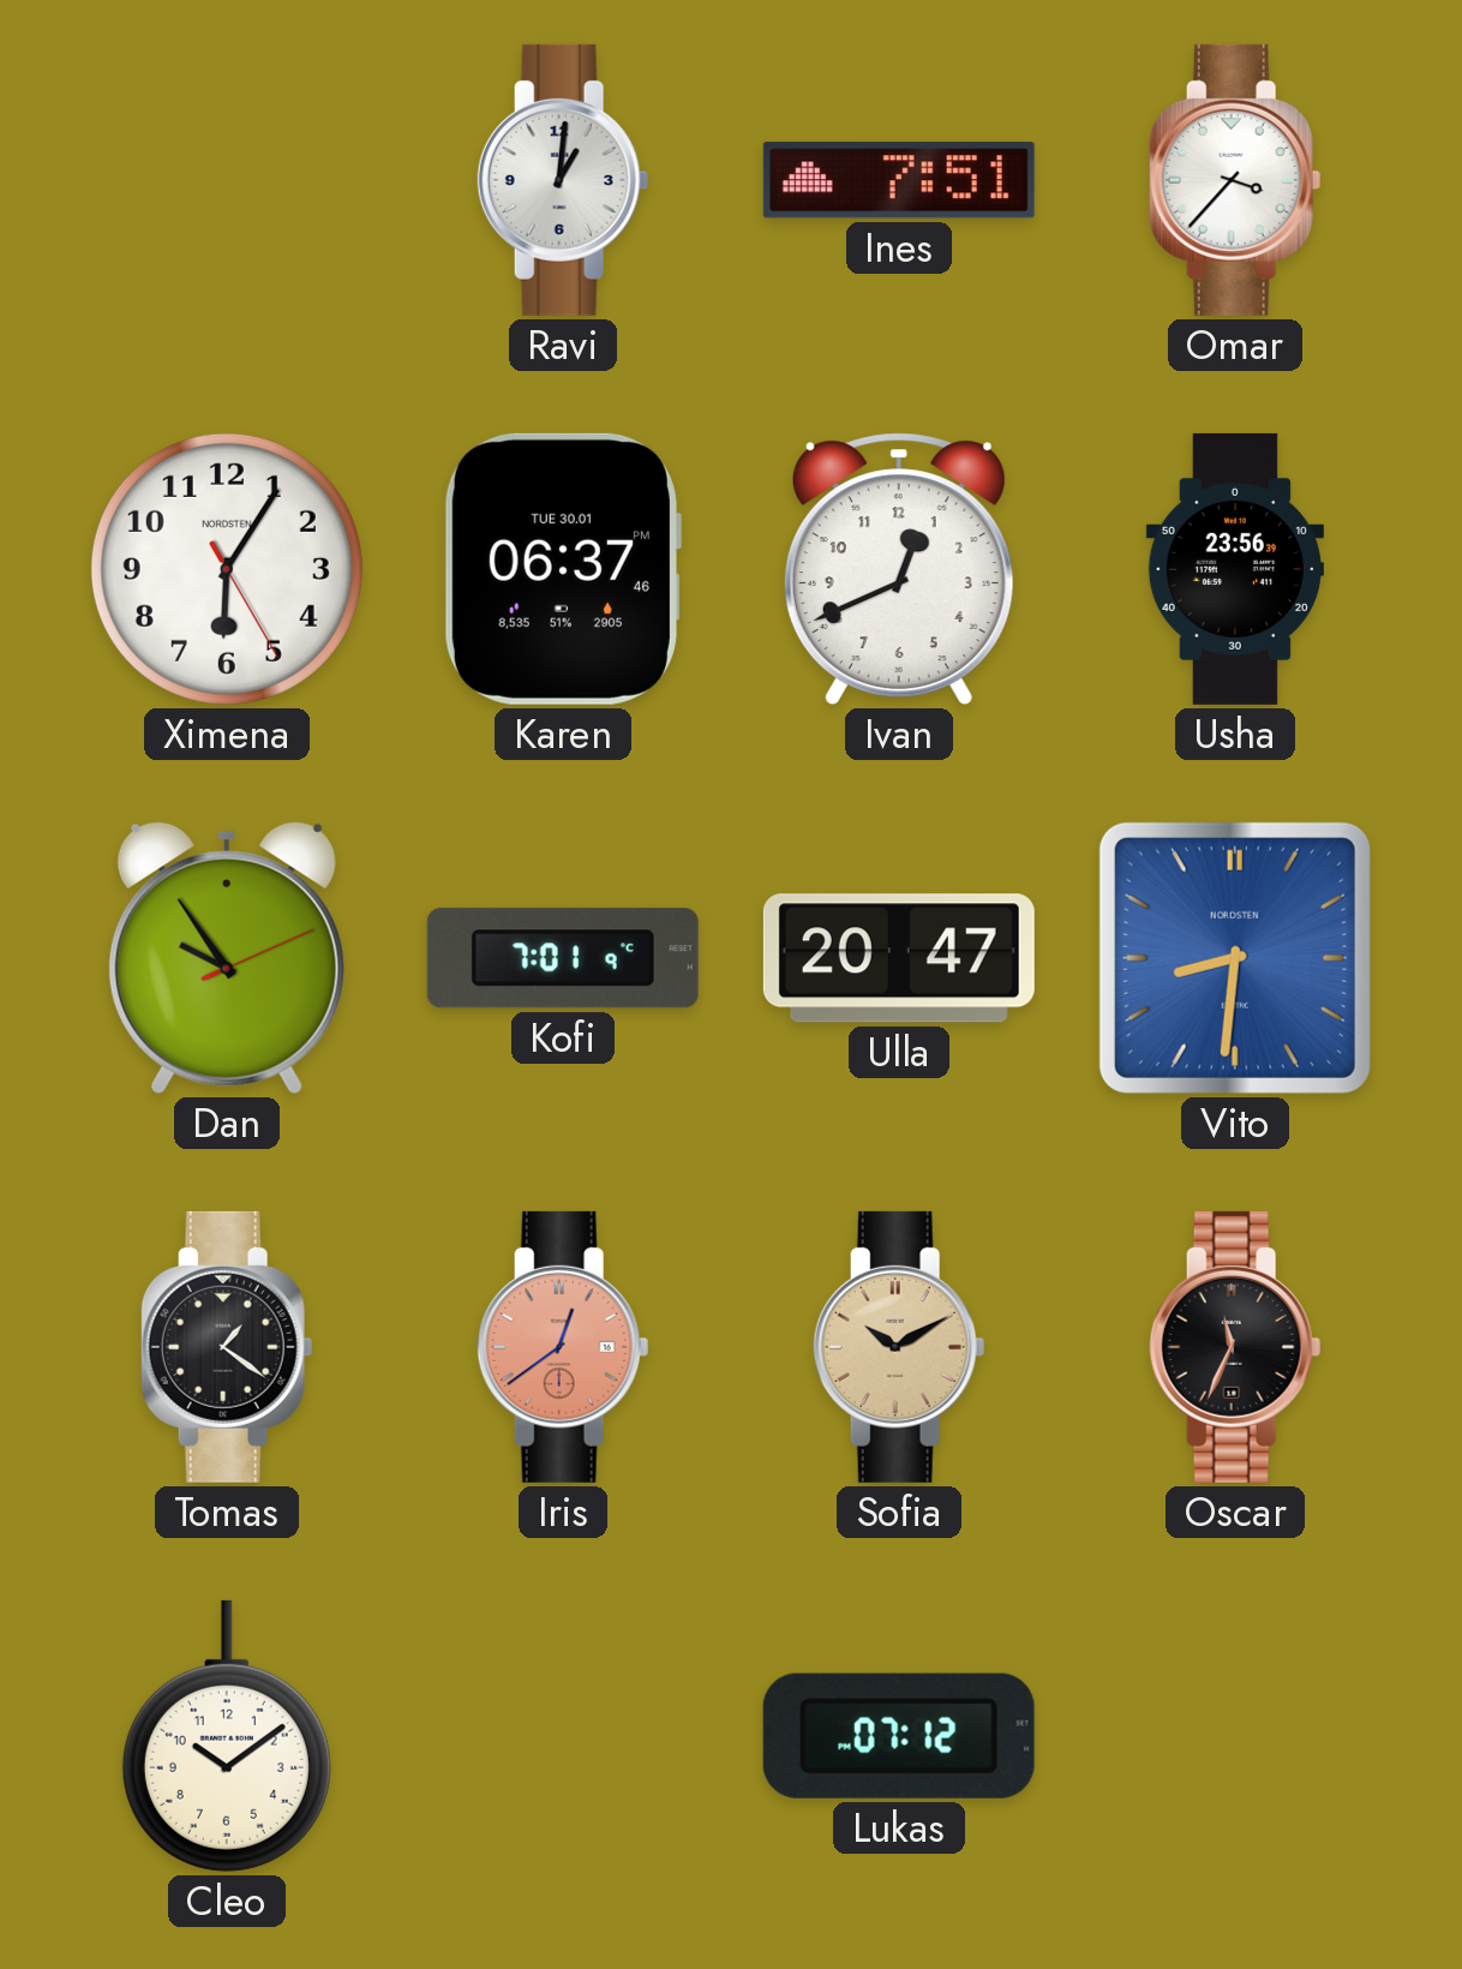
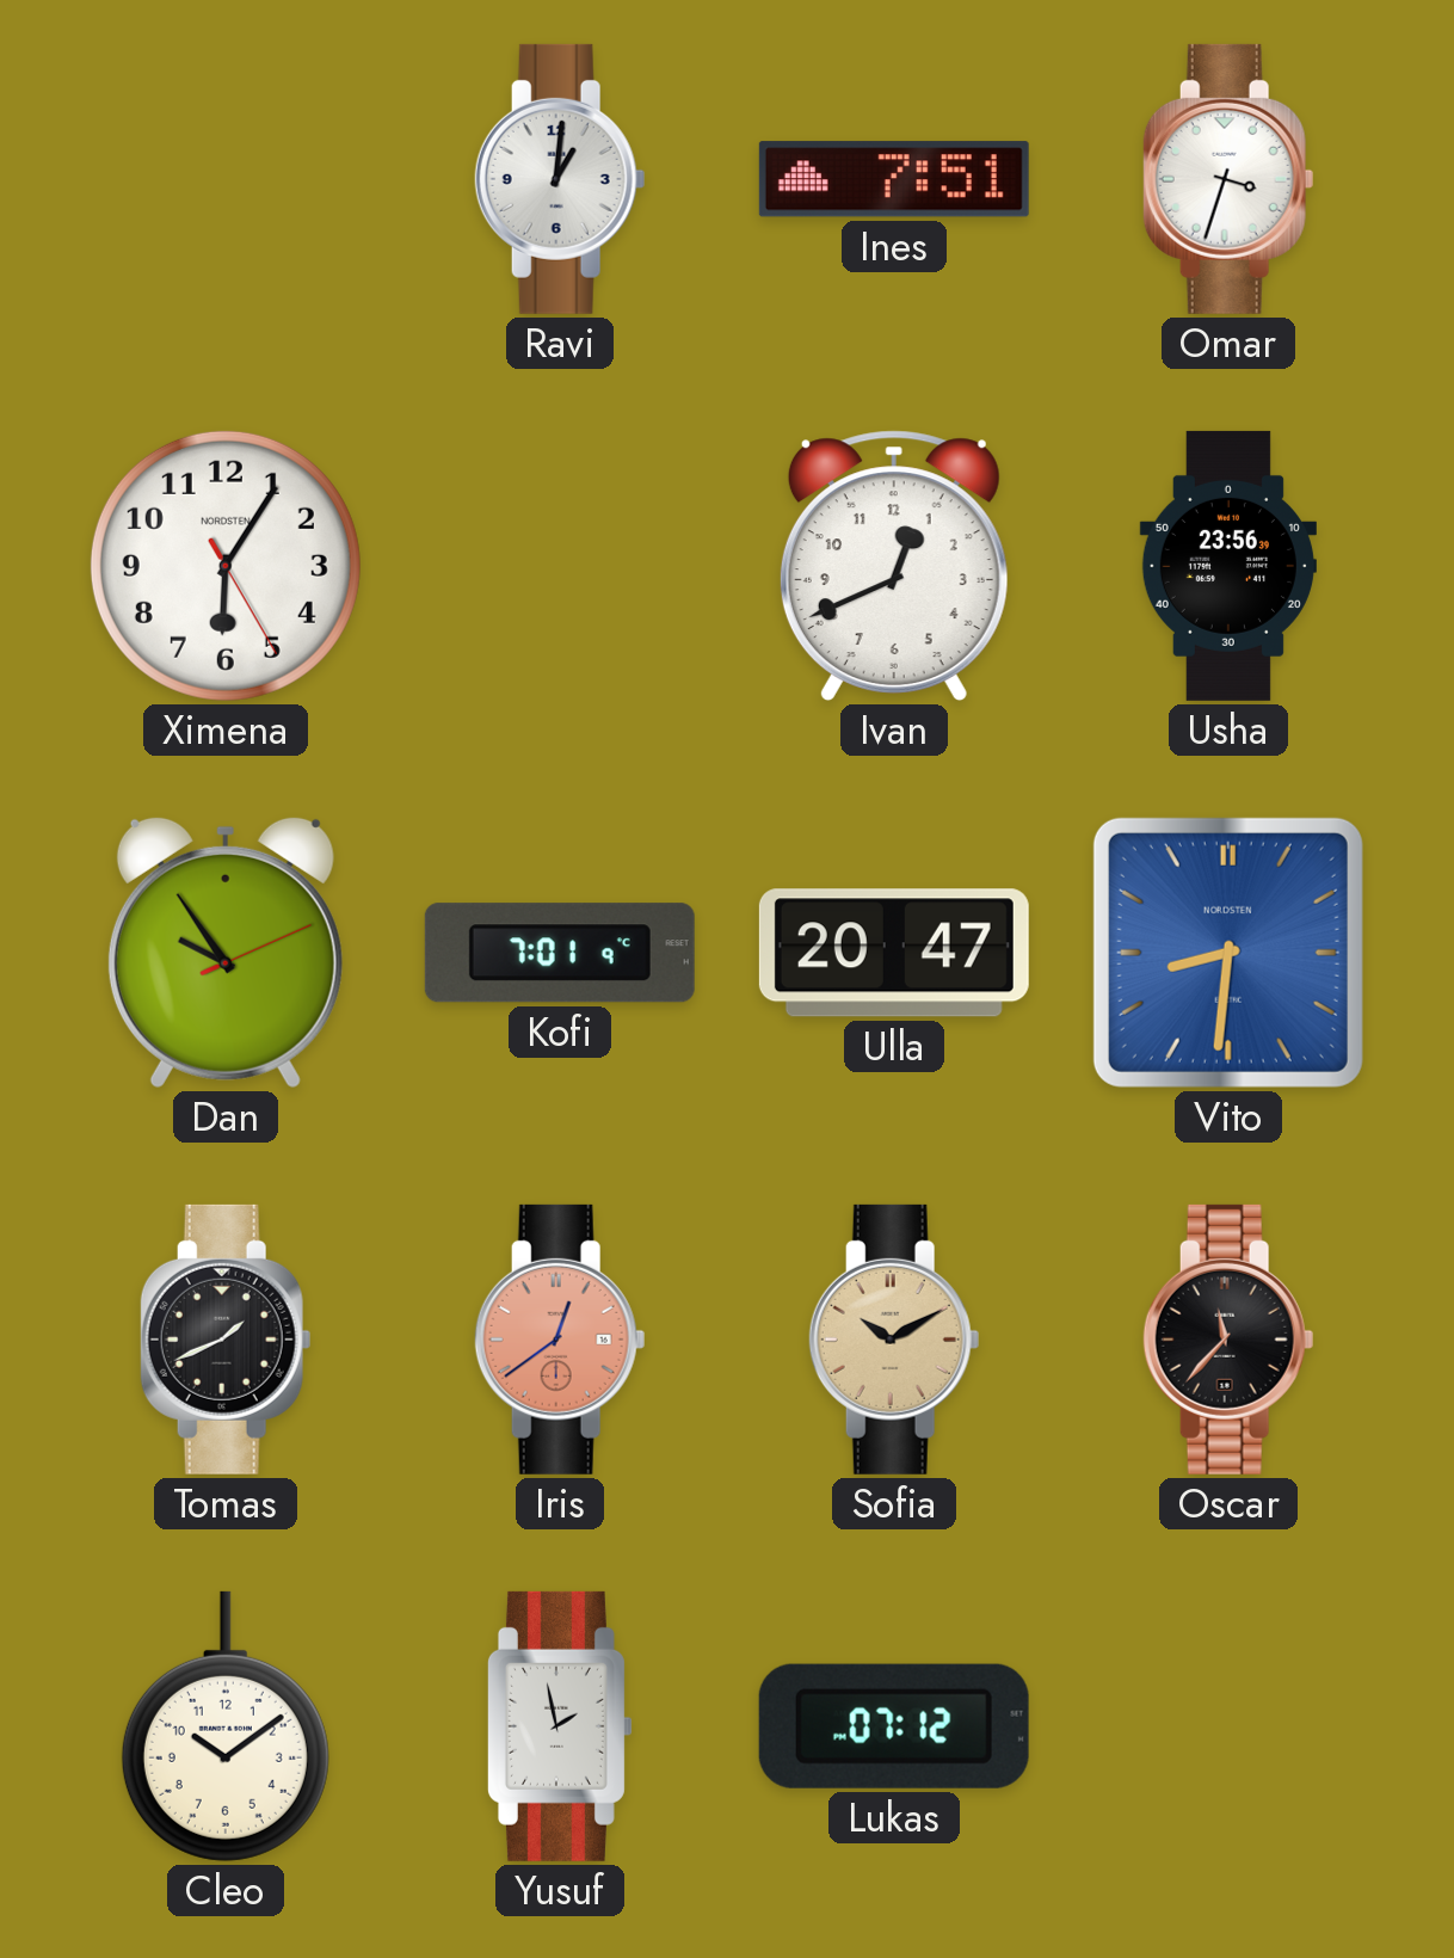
Omar: 3:37 -> 3:33 (1228, 179)
Karen: 06:37 -> none (562, 569)
Tomas: 1:21 -> 1:41 (226, 1340)
Oscar: 11:34 -> 11:37 (1228, 1340)
Yusuf: none -> 1:58 (560, 1726)
